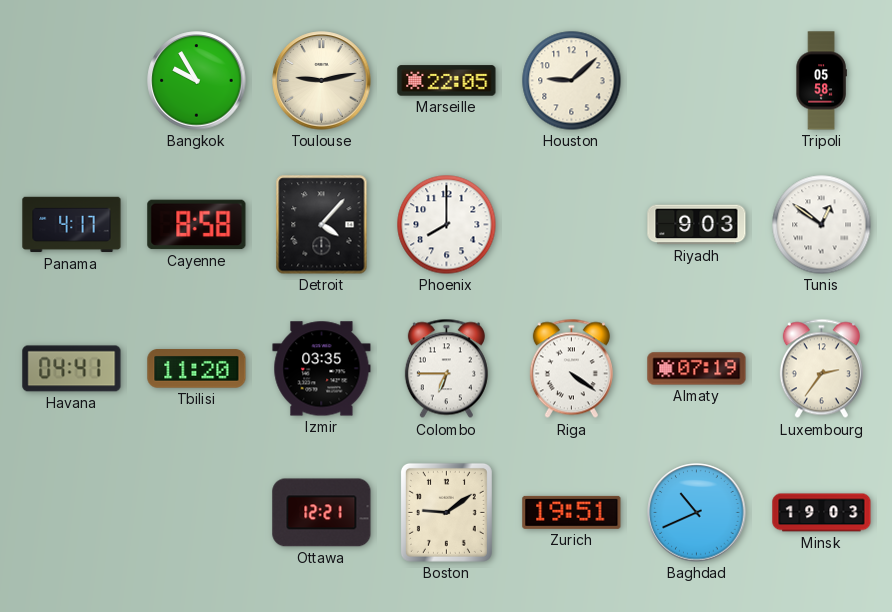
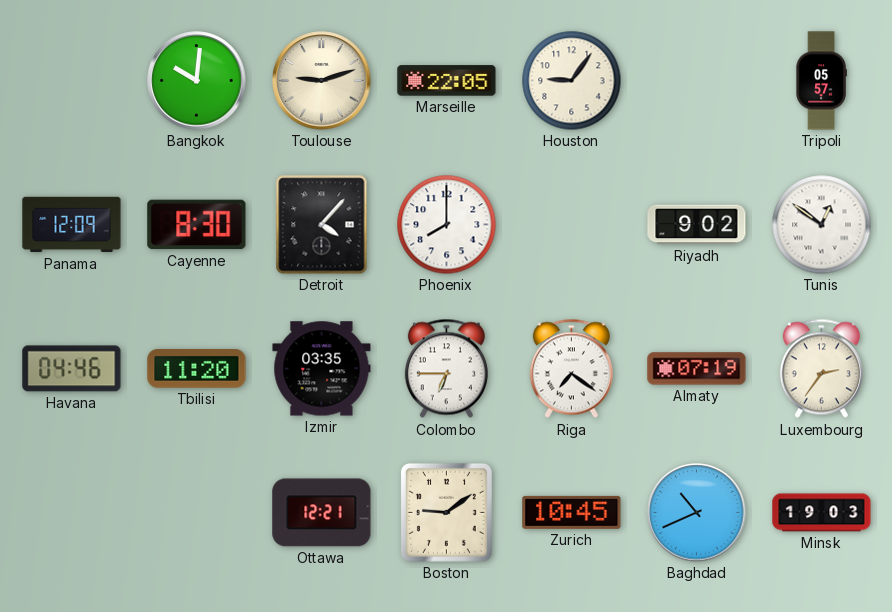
Bangkok: 9:55 -> 10:01 (197, 81)
Toulouse: 9:13 -> 9:12 (322, 81)
Houston: 9:08 -> 9:06 (572, 81)
Tripoli: 05:58 -> 05:57 (821, 81)
Panama: 4:17 -> 12:09 (72, 225)
Cayenne: 8:58 -> 8:30 (197, 225)
Riyadh: 9:03 -> 9:02 (697, 225)
Havana: 04:41 -> 04:46 (72, 369)
Riga: 4:21 -> 7:21 (571, 369)
Zurich: 19:51 -> 10:45 (572, 512)
